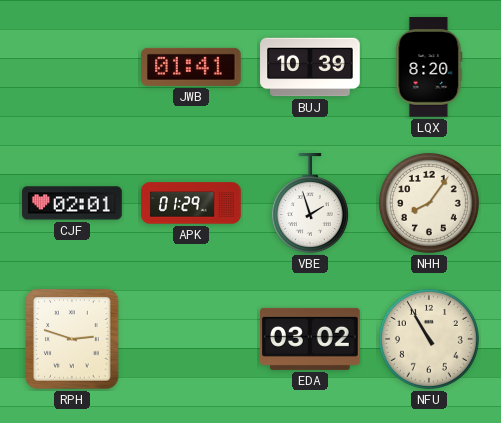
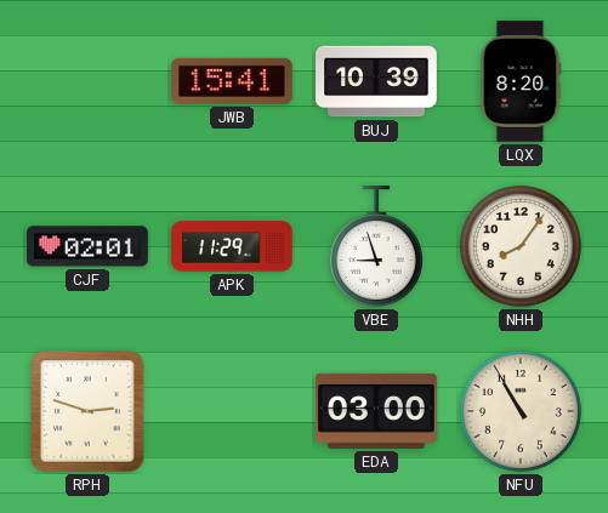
JWB: 01:41 -> 15:41 (232, 81)
APK: 01:29 -> 11:29 (232, 246)
VBE: 1:57 -> 8:57 (376, 246)
EDA: 03:02 -> 03:00 (377, 411)
